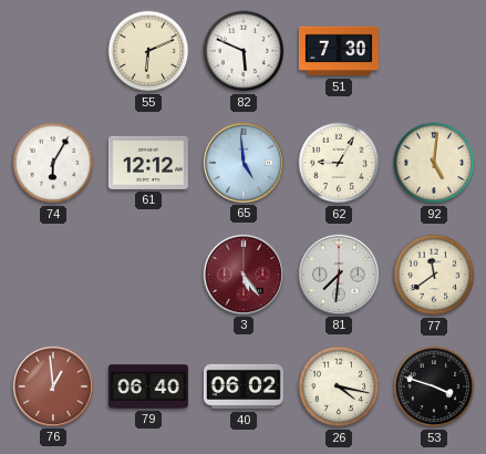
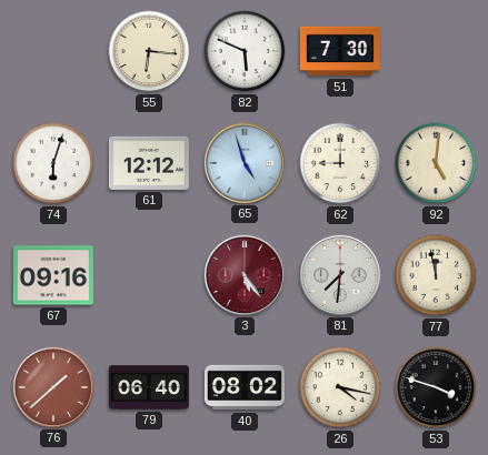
55: 6:11 -> 6:16 (149, 51)
74: 6:05 -> 6:03 (53, 163)
65: 4:59 -> 4:57 (245, 163)
62: 9:05 -> 9:00 (340, 163)
67: none -> 09:16 (53, 275)
77: 11:39 -> 11:58 (436, 275)
76: 12:59 -> 1:38 (53, 387)
40: 06:02 -> 08:02 (245, 387)
